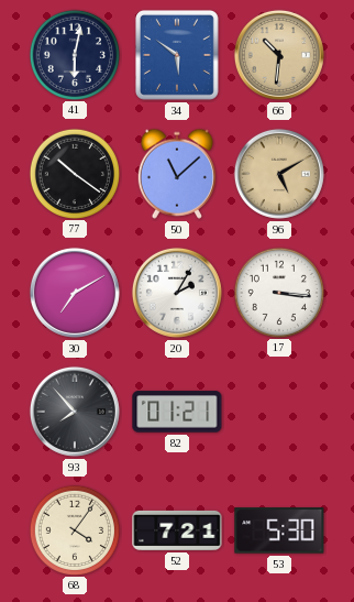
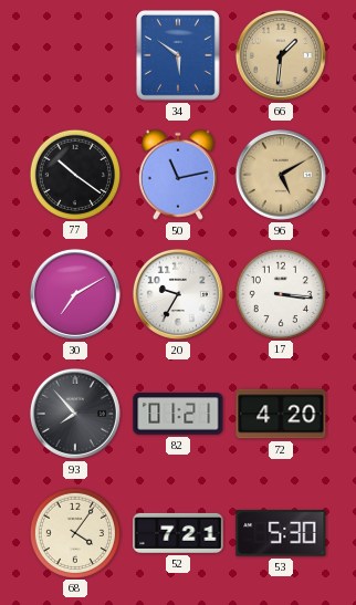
41: 6:02 -> none (74, 54)
66: 10:31 -> 1:31 (281, 55)
50: 11:08 -> 11:13 (178, 175)
20: 2:05 -> 9:35 (178, 294)
72: none -> 4:20 (281, 414)
